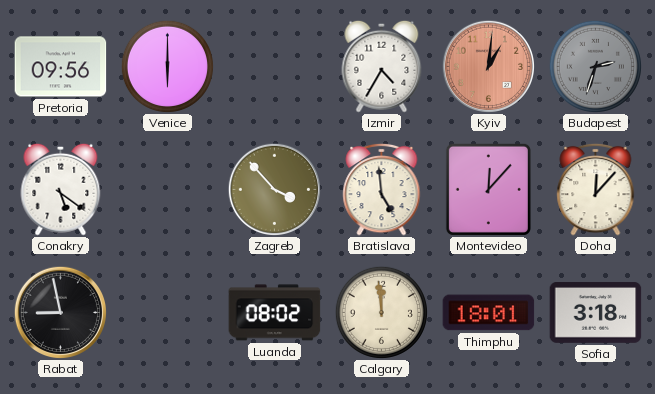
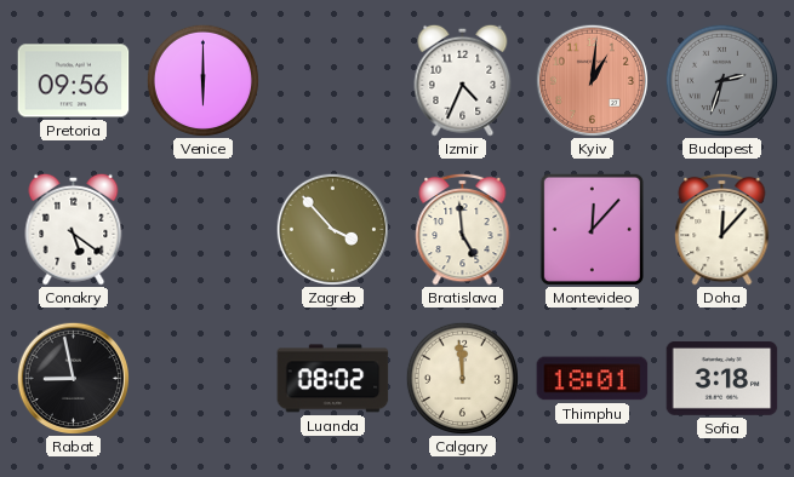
Izmir: 4:35 -> 4:34 (463, 80)
